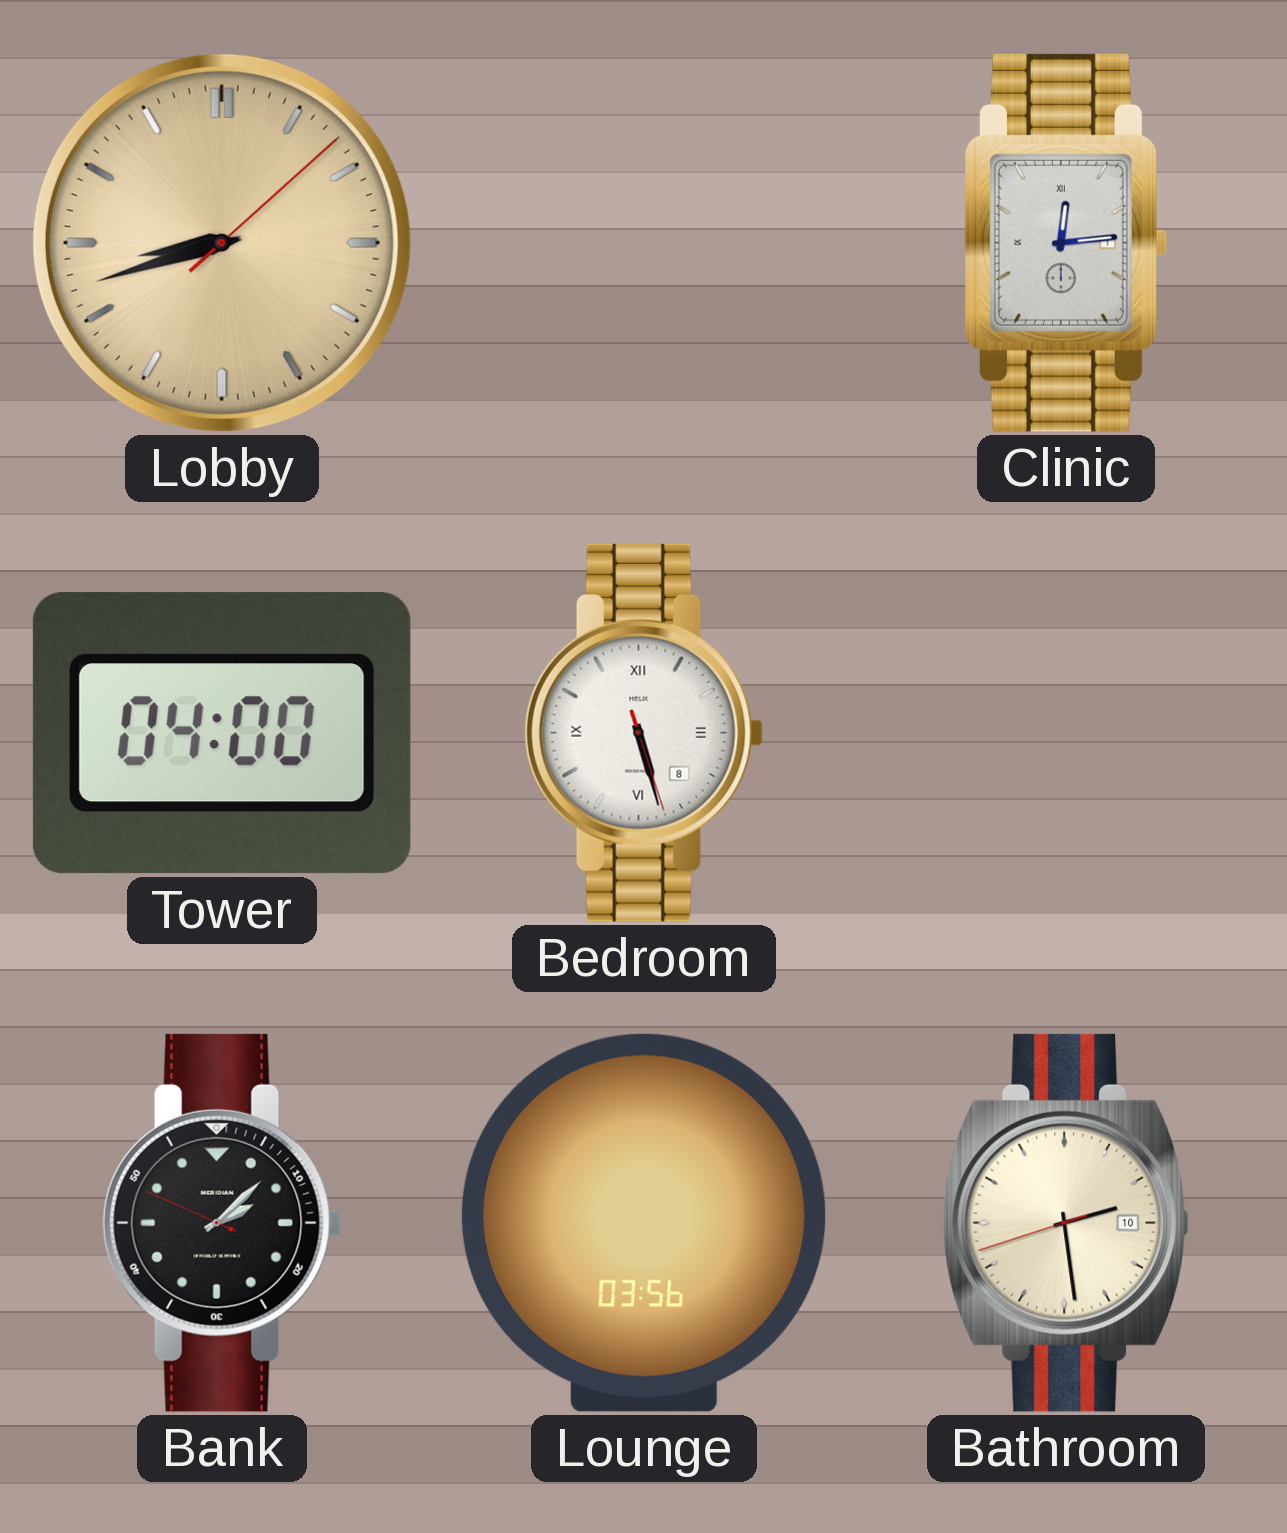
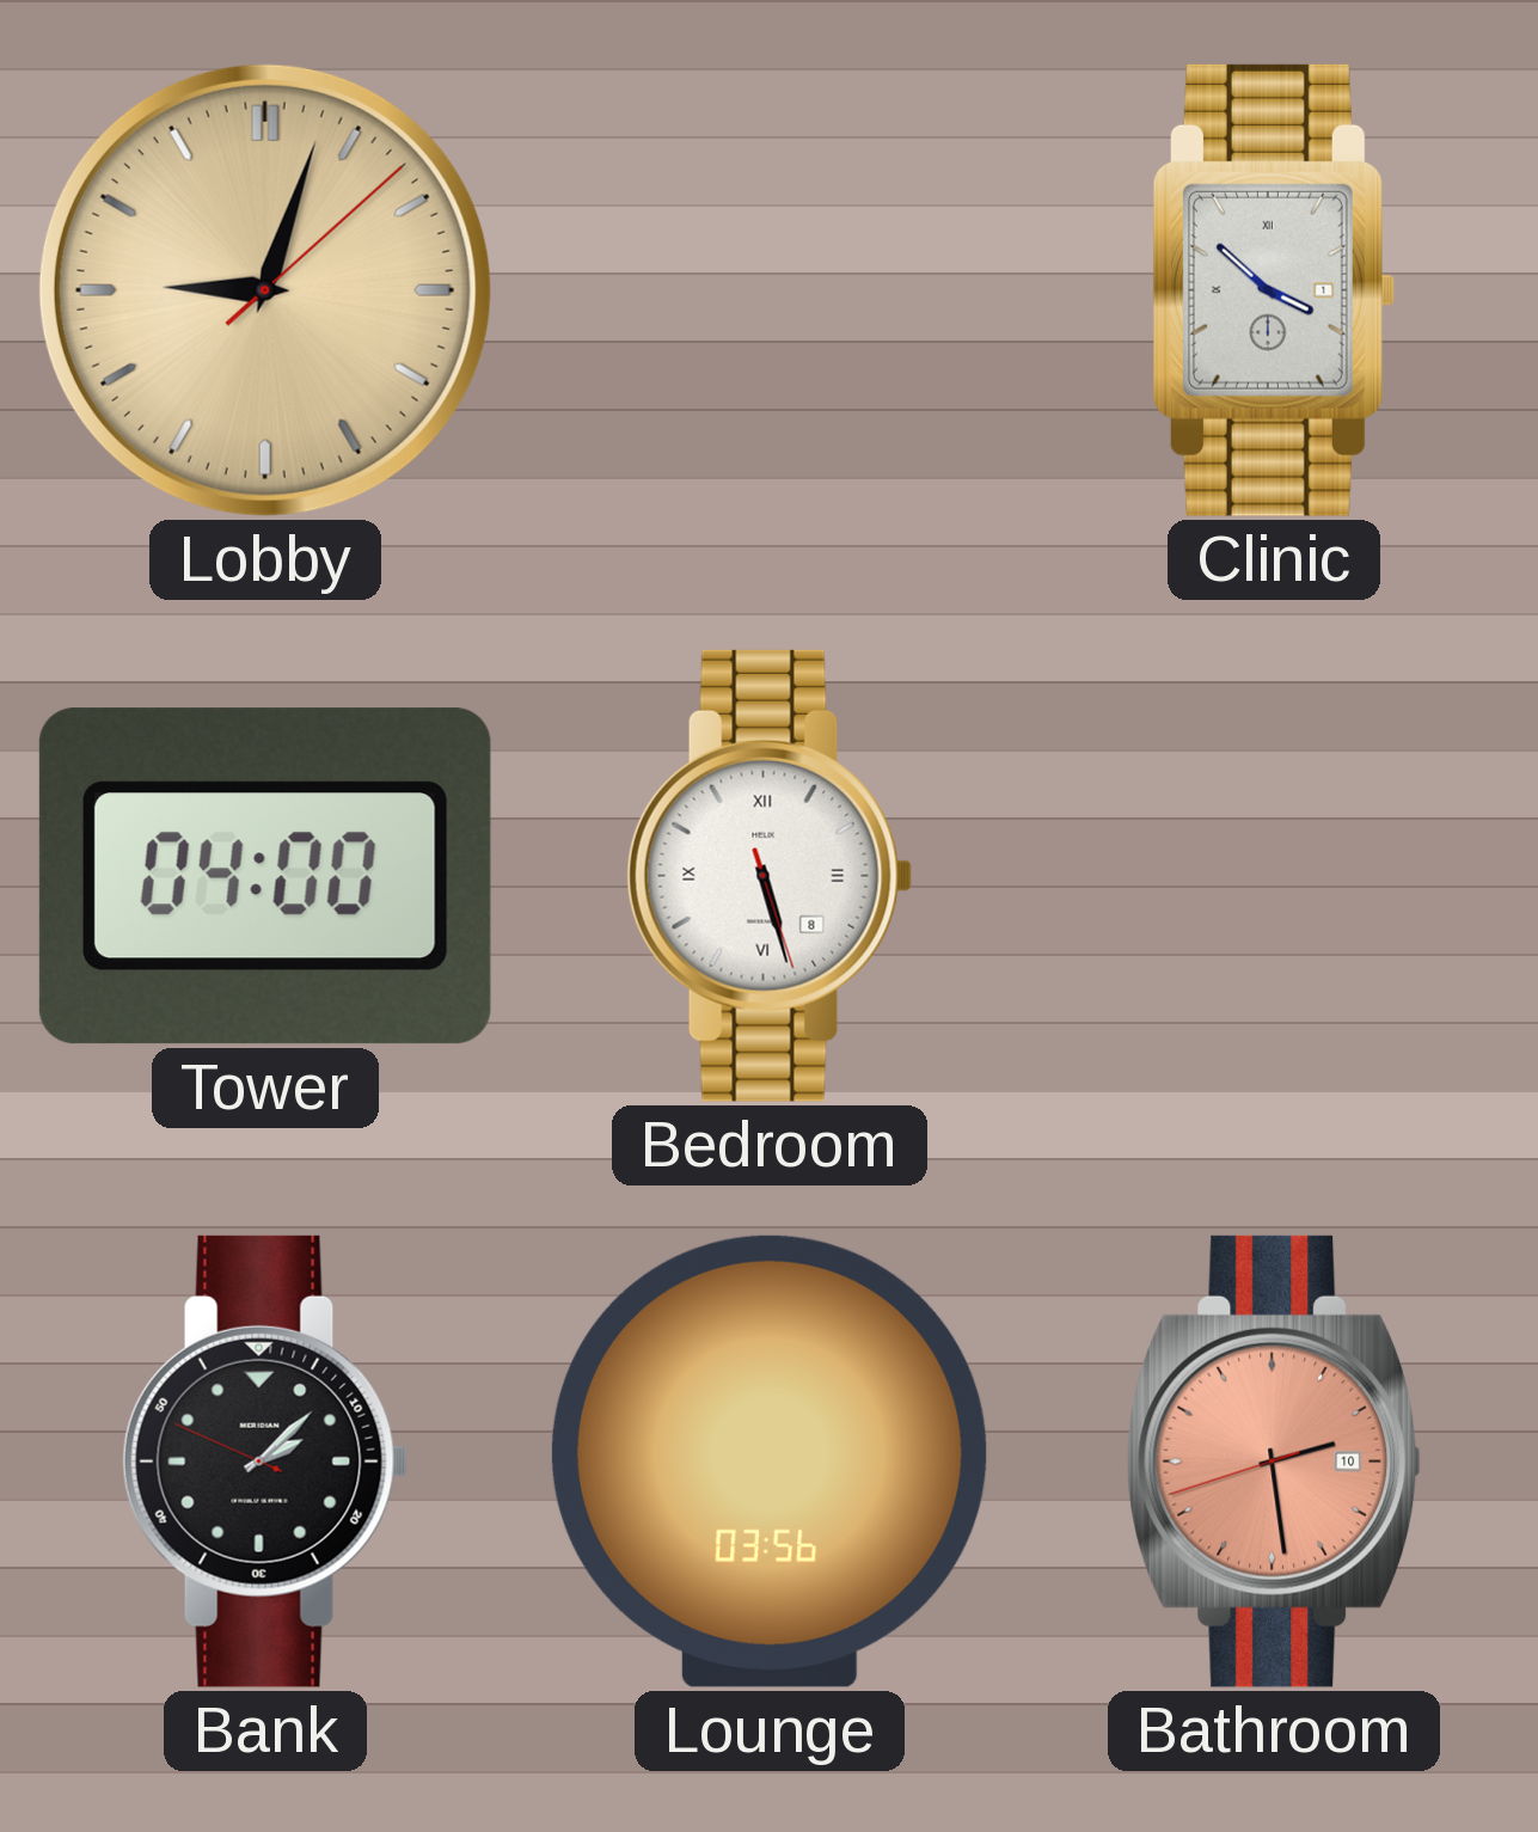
Lobby: 8:42 -> 9:03 (265, 290)
Clinic: 12:14 -> 3:52 (1274, 290)
Bathroom dial: cream -> salmon (1274, 1462)
